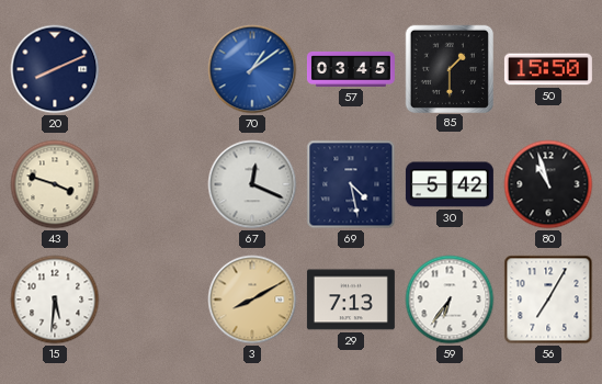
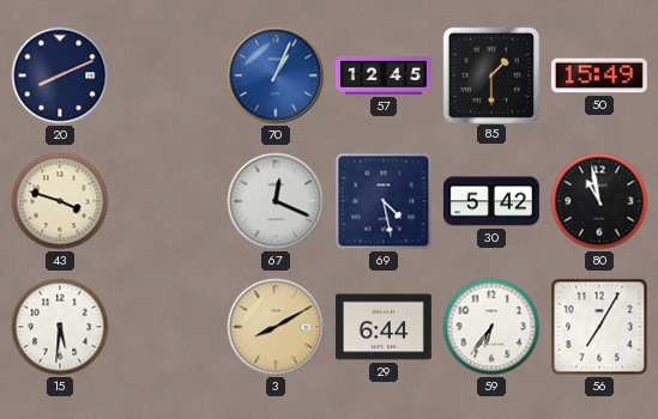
70: 1:09 -> 1:04 (276, 75)
57: 03:45 -> 12:45 (384, 75)
50: 15:50 -> 15:49 (599, 75)
80: 10:57 -> 10:58 (599, 201)
29: 7:13 -> 6:44 (384, 327)
